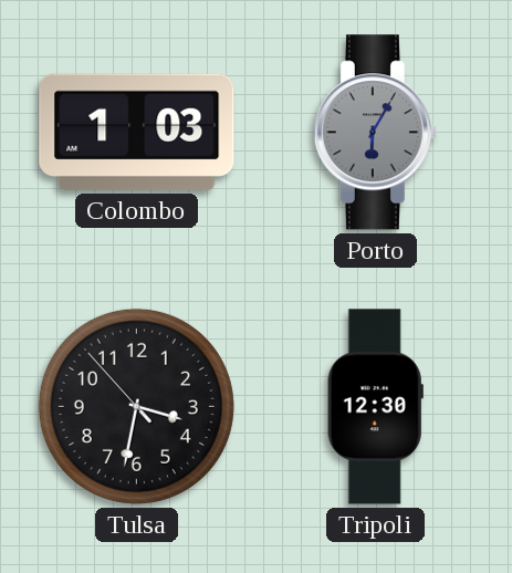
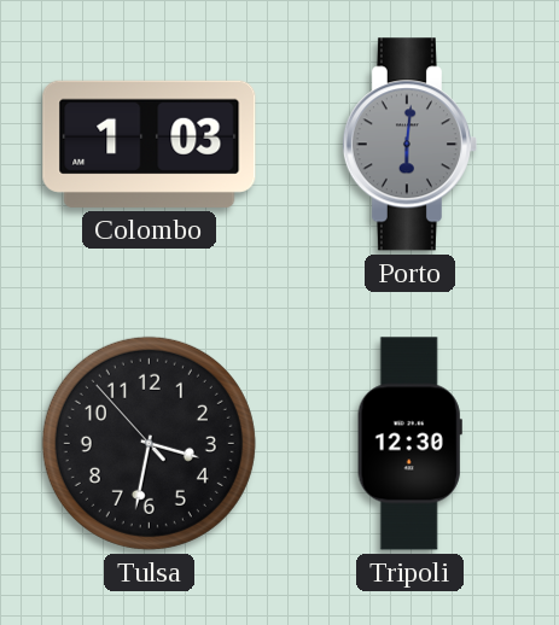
Porto: 6:05 -> 6:01 (409, 145)
